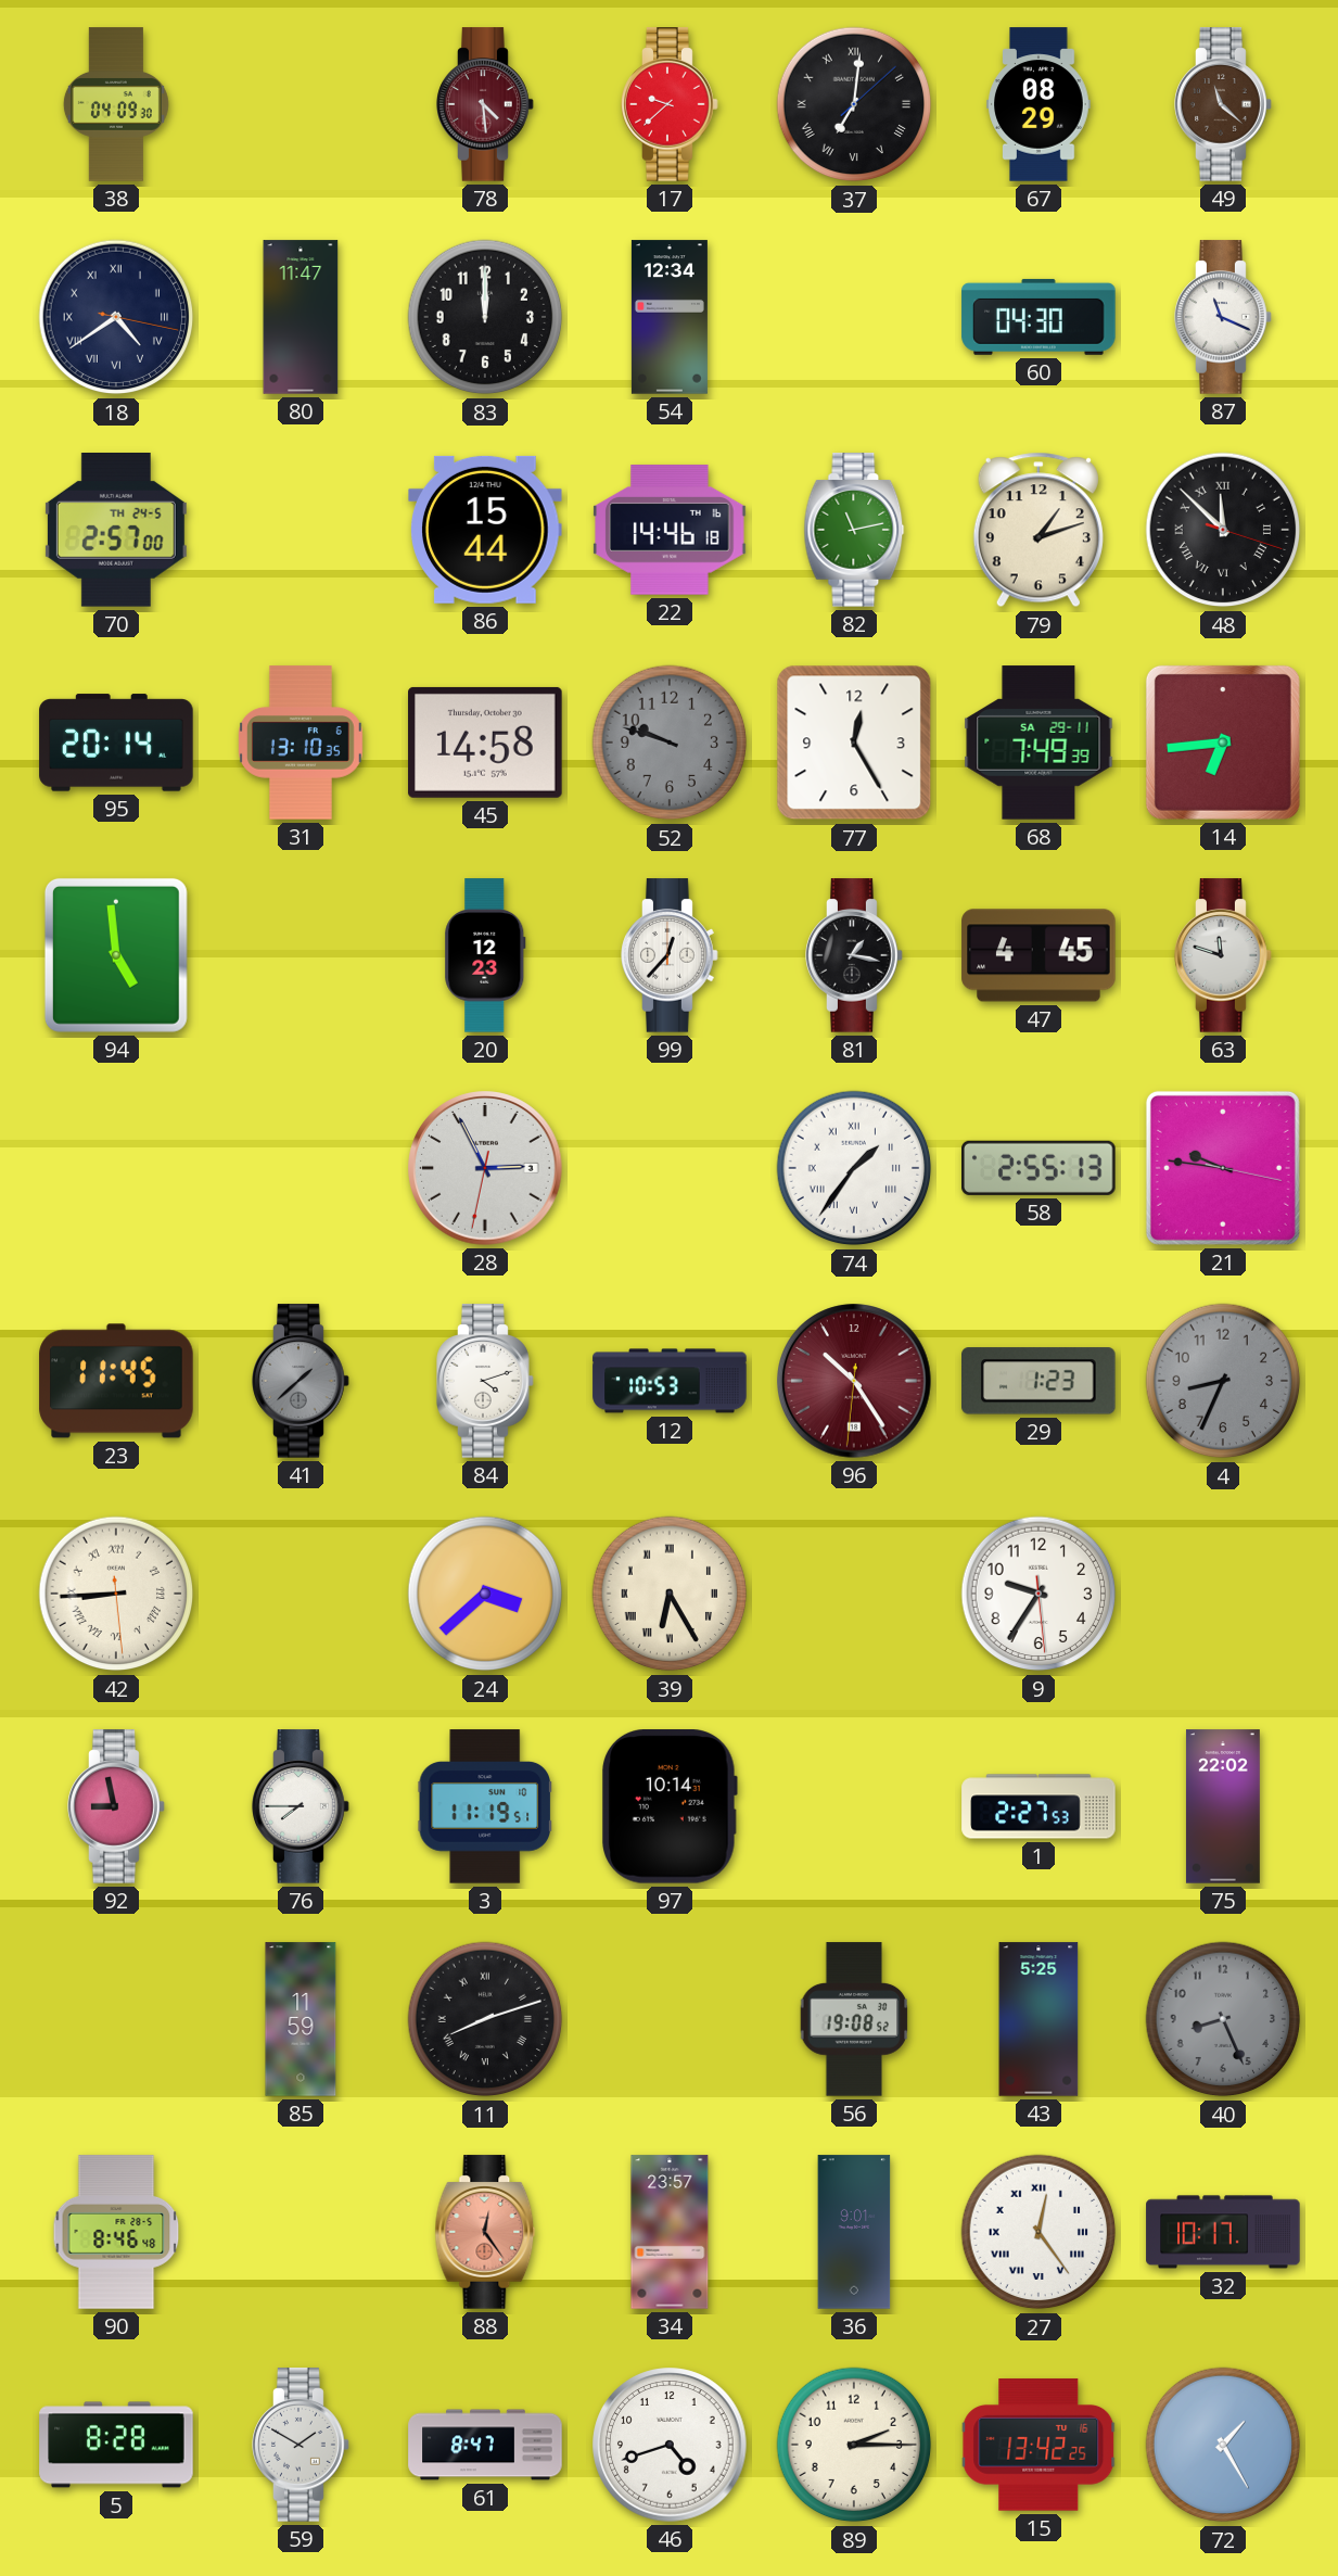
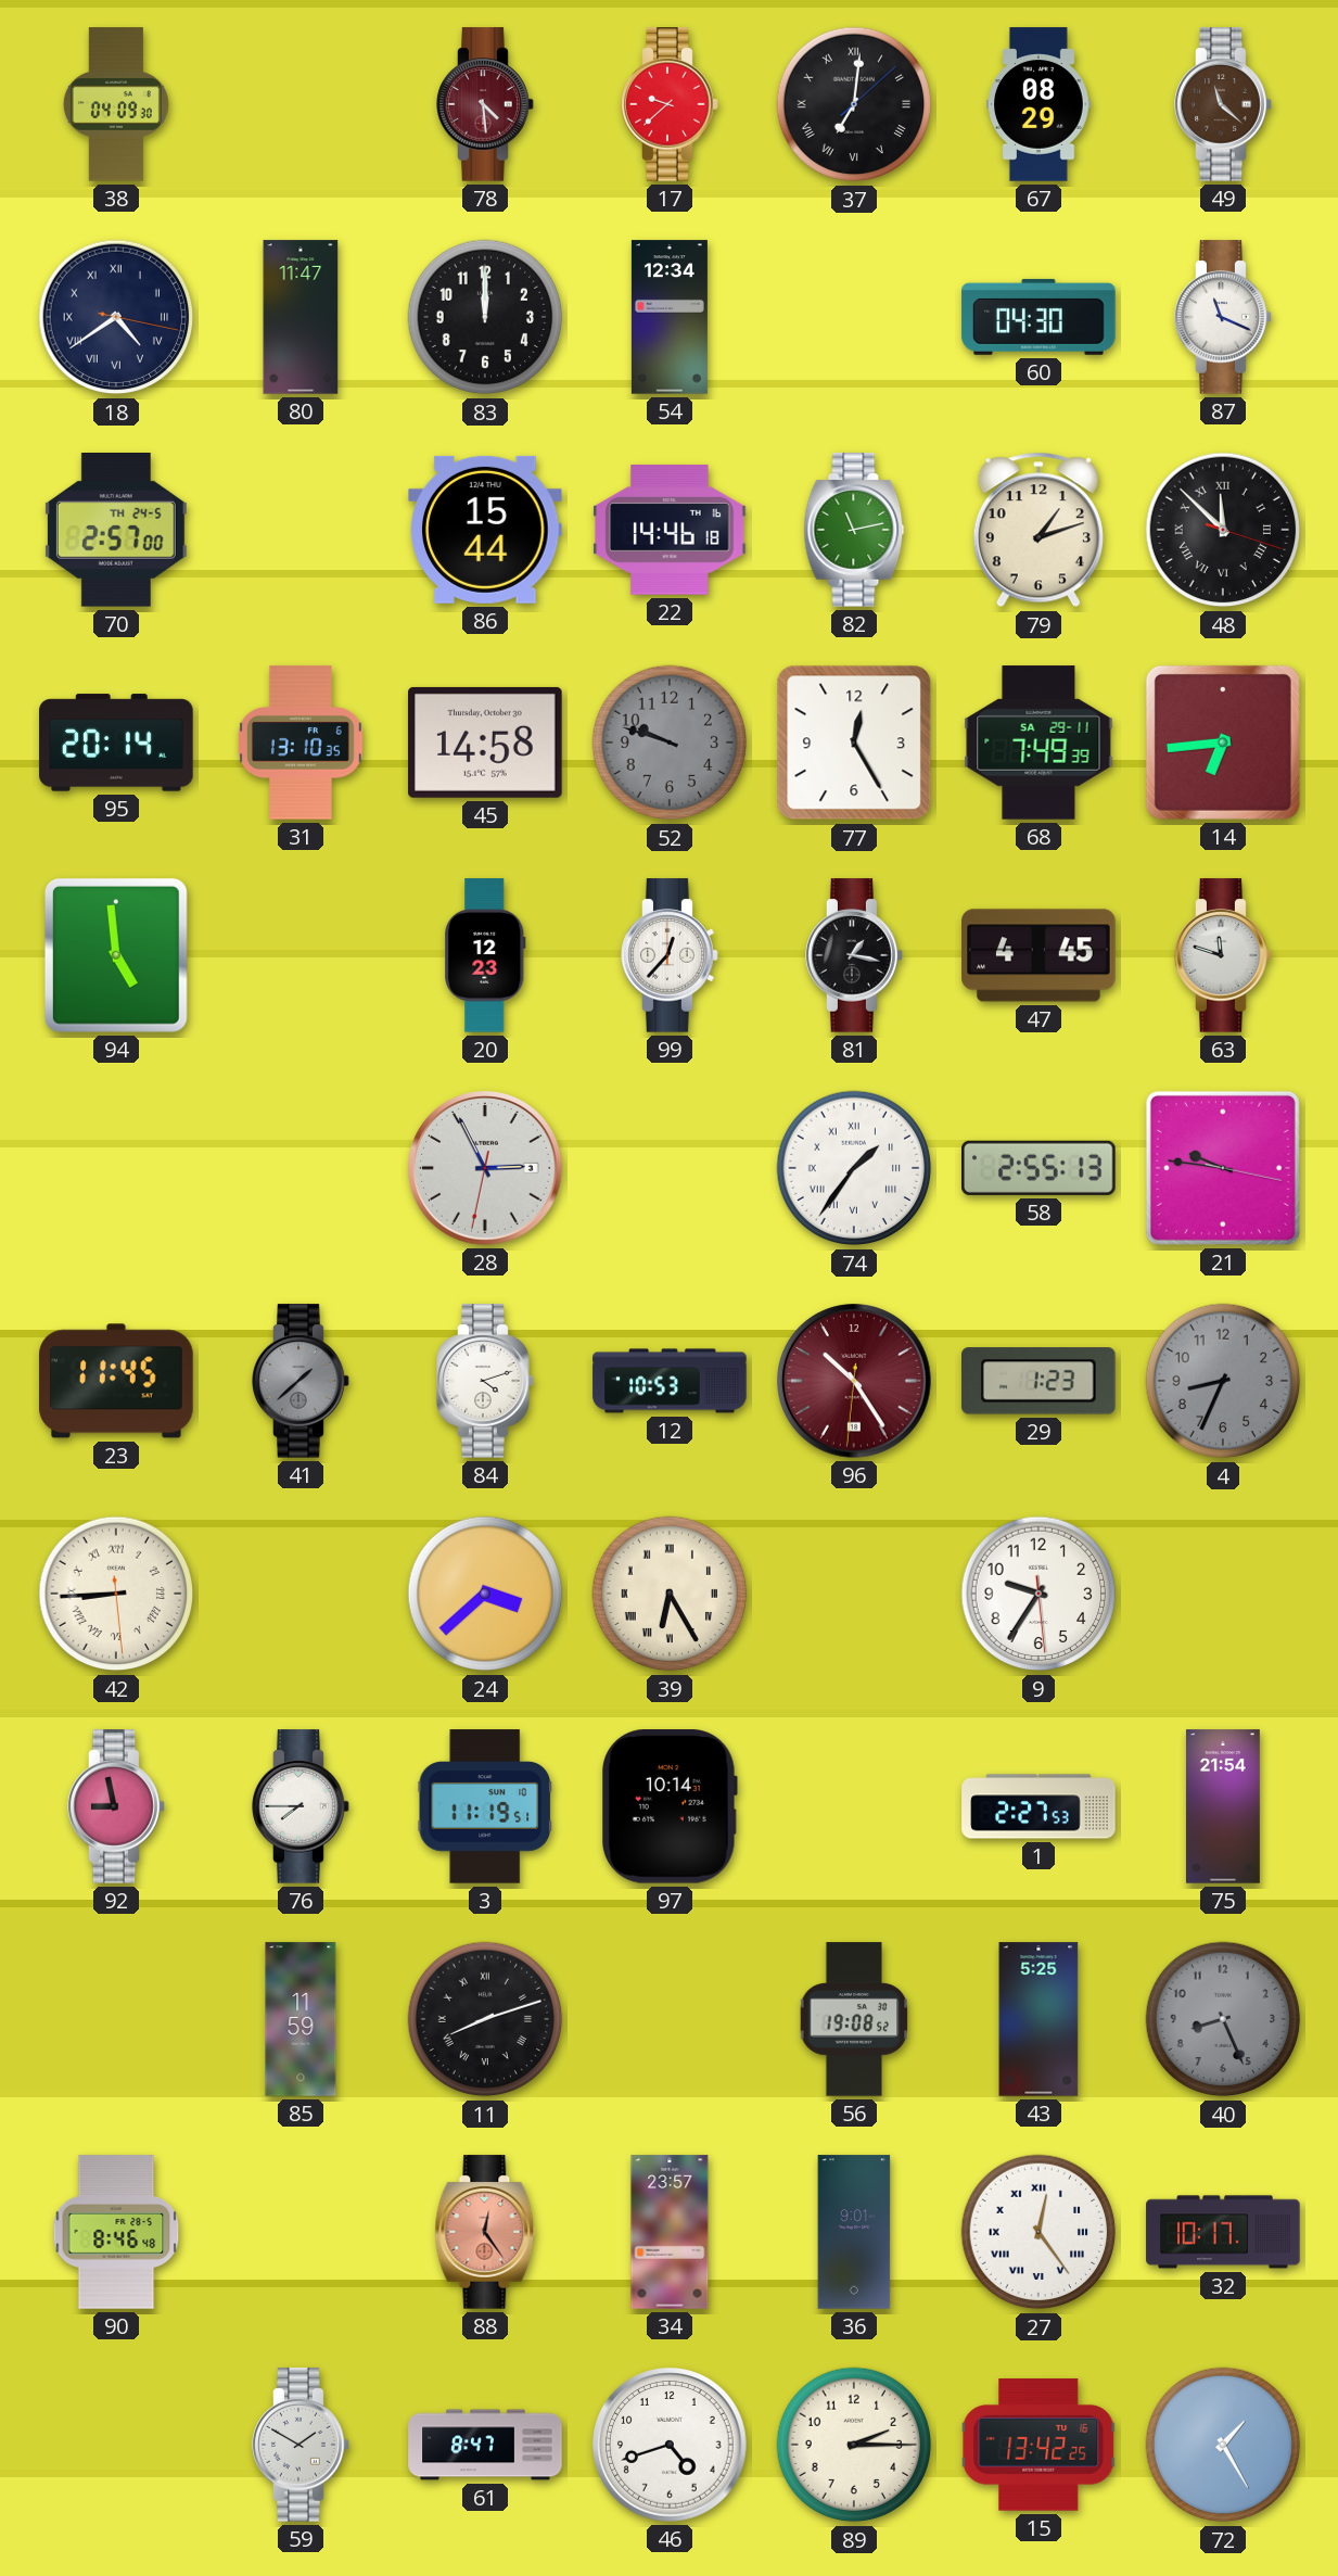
75: 22:02 -> 21:54 (1223, 1806)
5: 8:28 -> none (116, 2445)
